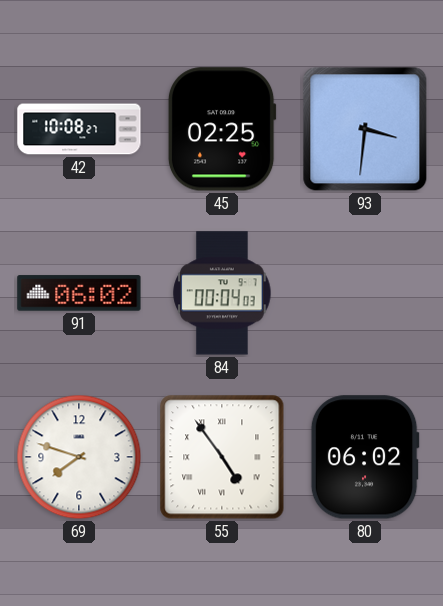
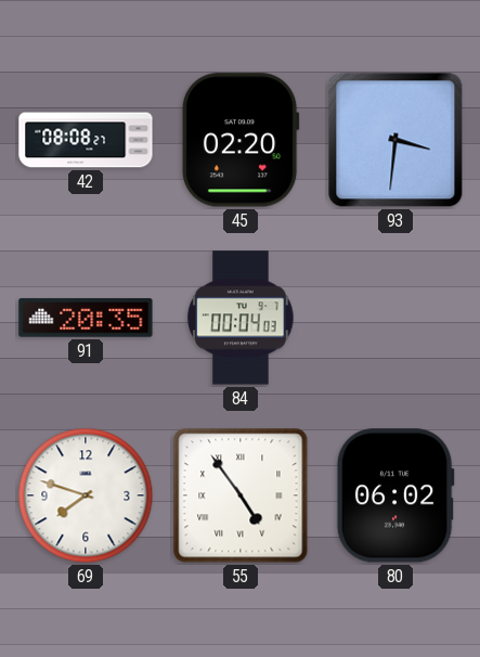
42: 10:08 -> 08:08 (86, 140)
45: 02:25 -> 02:20 (241, 140)
91: 06:02 -> 20:35 (86, 318)
